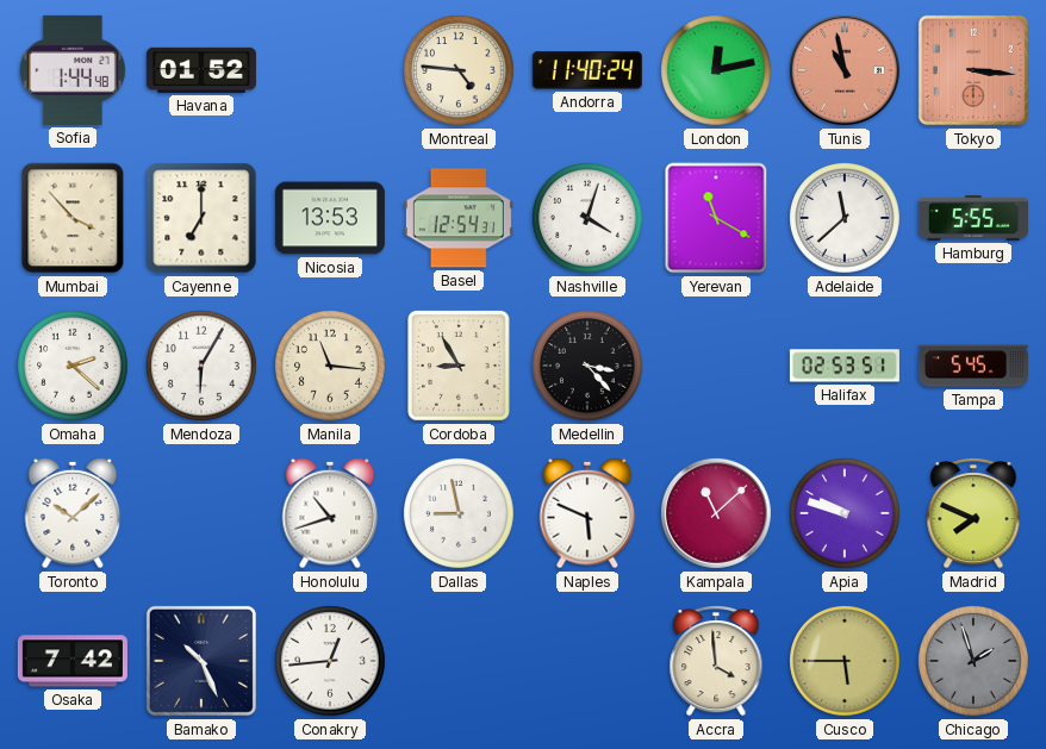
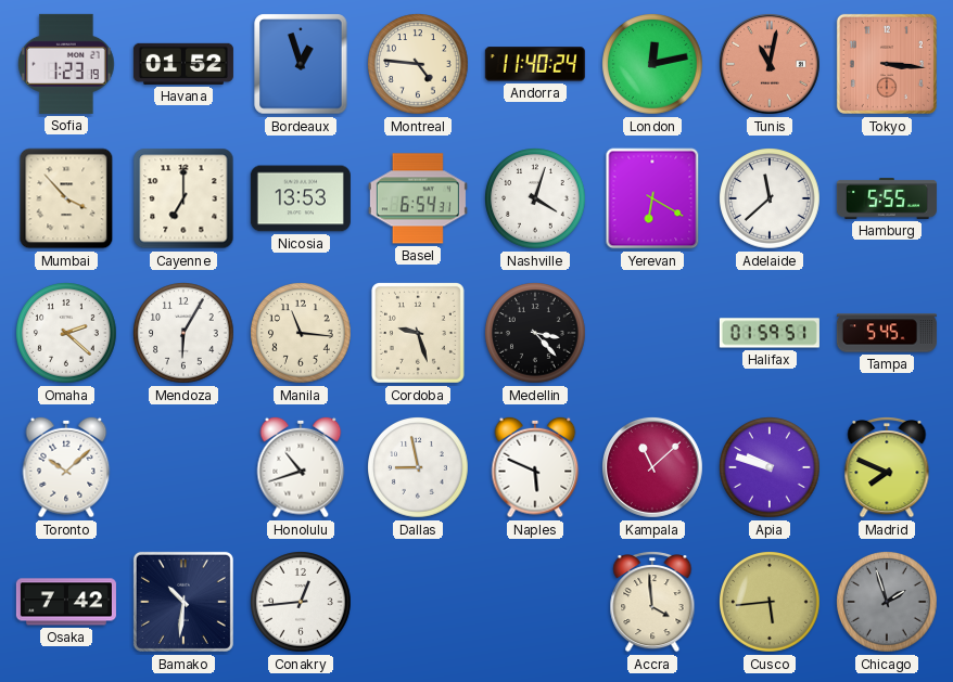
Sofia: 1:44 -> 1:23 (66, 64)
Bordeaux: none -> 12:57 (301, 64)
Tunis: 10:58 -> 11:02 (770, 64)
Basel: 12:54 -> 6:54 (418, 198)
Yerevan: 11:20 -> 6:20 (652, 198)
Cordoba: 8:55 -> 9:27 (418, 333)
Halifax: 02:53 -> 01:59 (770, 333)
Bamako: 10:26 -> 10:31 (183, 602)
Cusco: 5:45 -> 5:44 (771, 603)
